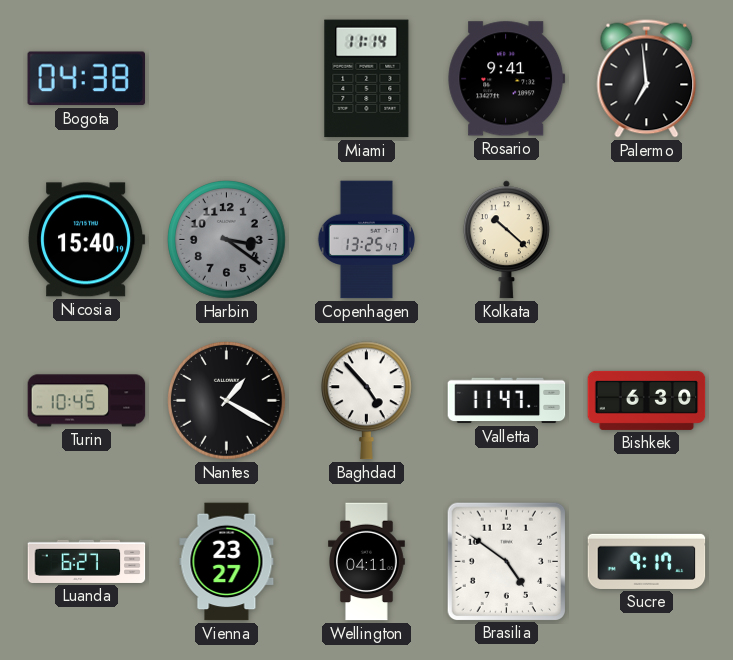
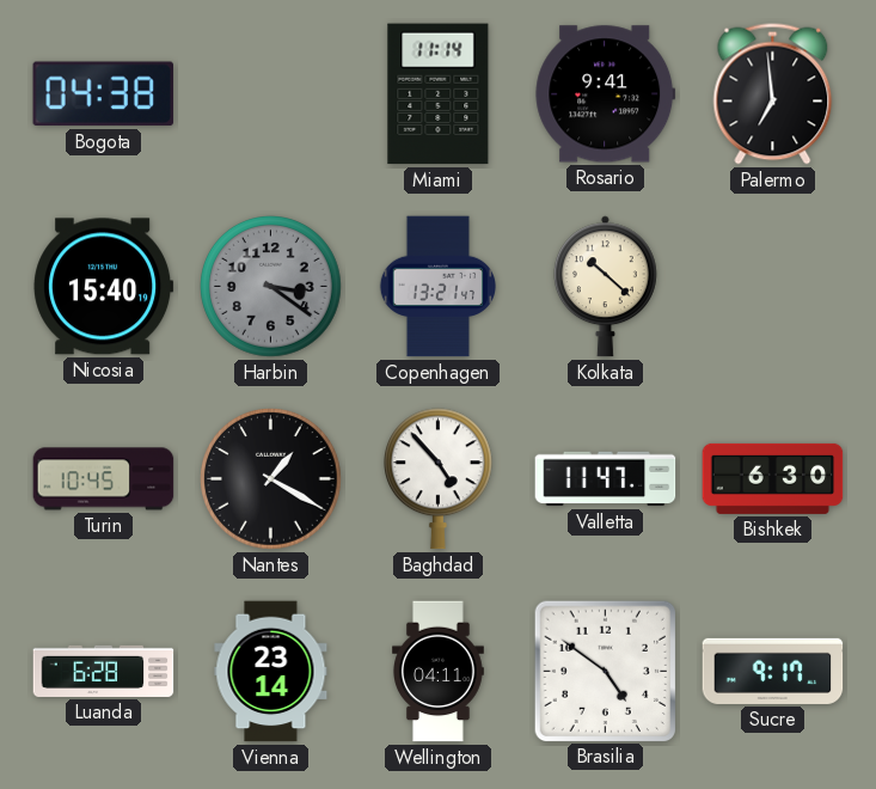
Copenhagen: 13:25 -> 13:21 (437, 287)
Luanda: 6:27 -> 6:28 (104, 671)
Vienna: 23:27 -> 23:14 (271, 672)
